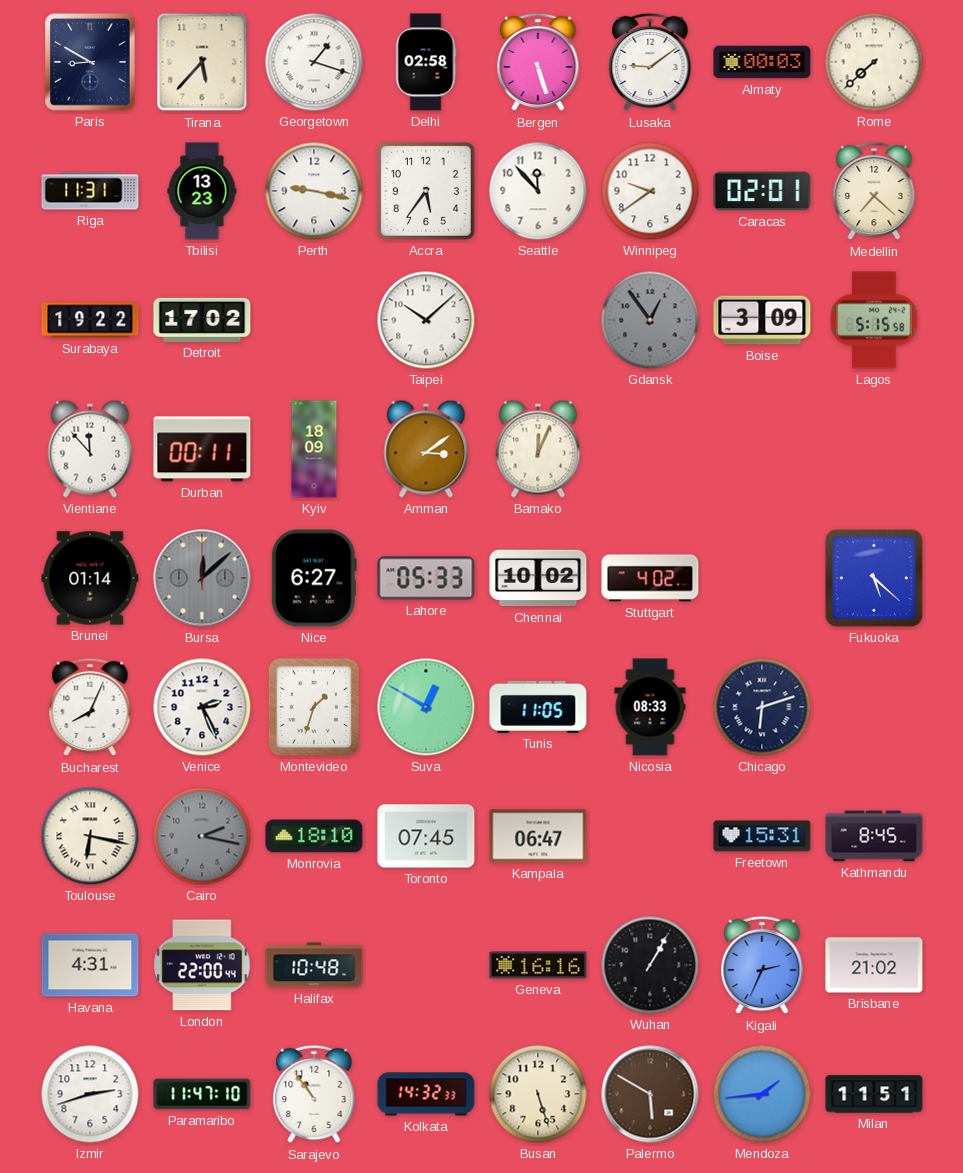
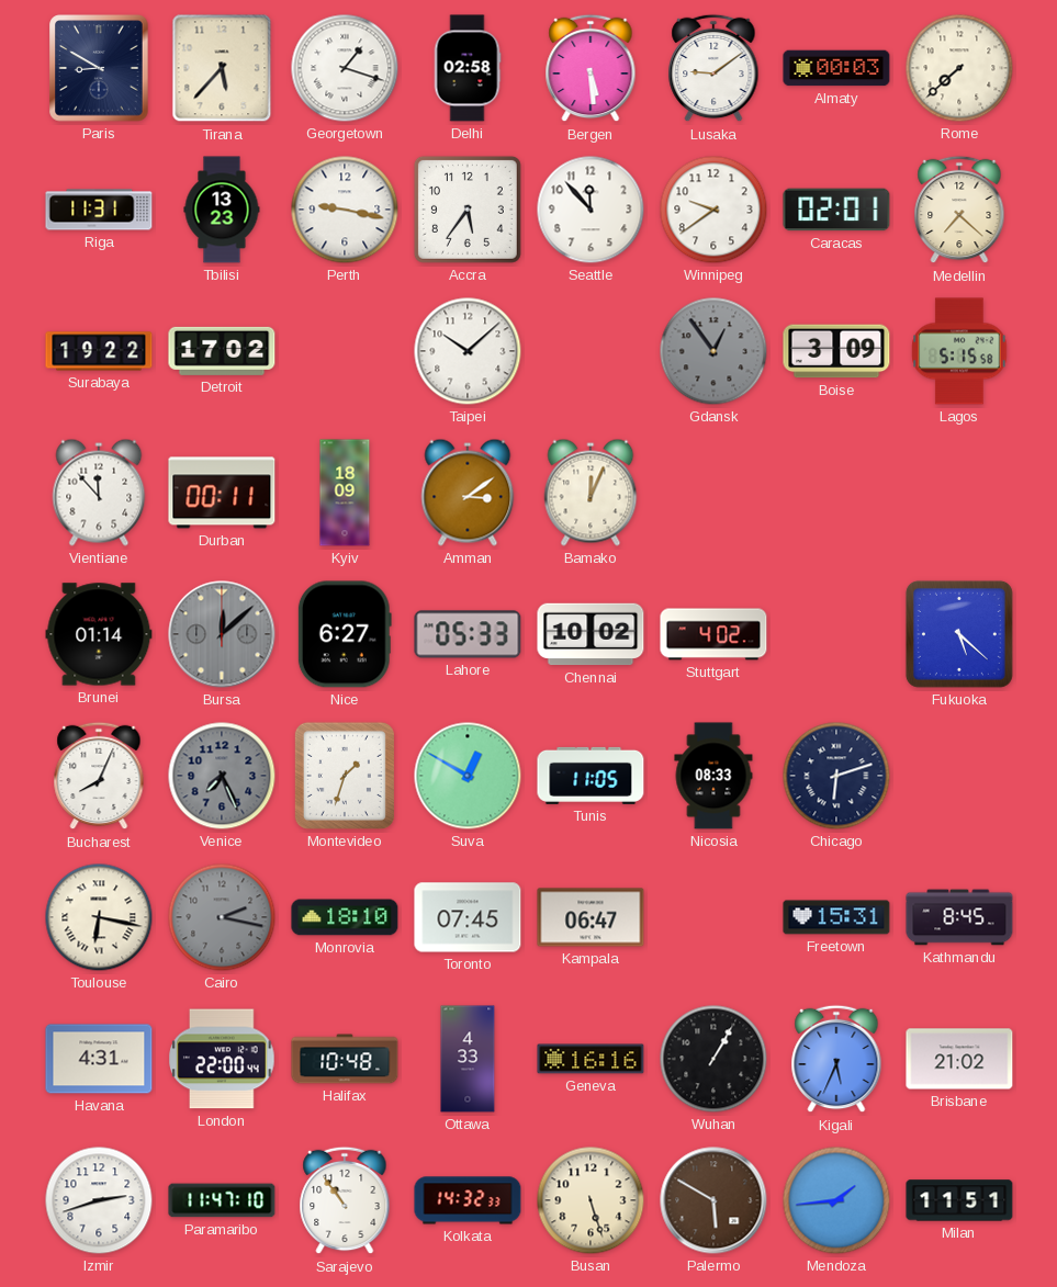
Bergen: 5:27 -> 5:29 (591, 68)
Venice: 2:26 -> 7:26 (222, 776)
Venice dial: white -> grey (222, 776)
Ottawa: none -> 4:33 (468, 1059)
Kigali: 2:34 -> 5:34 (836, 1059)
